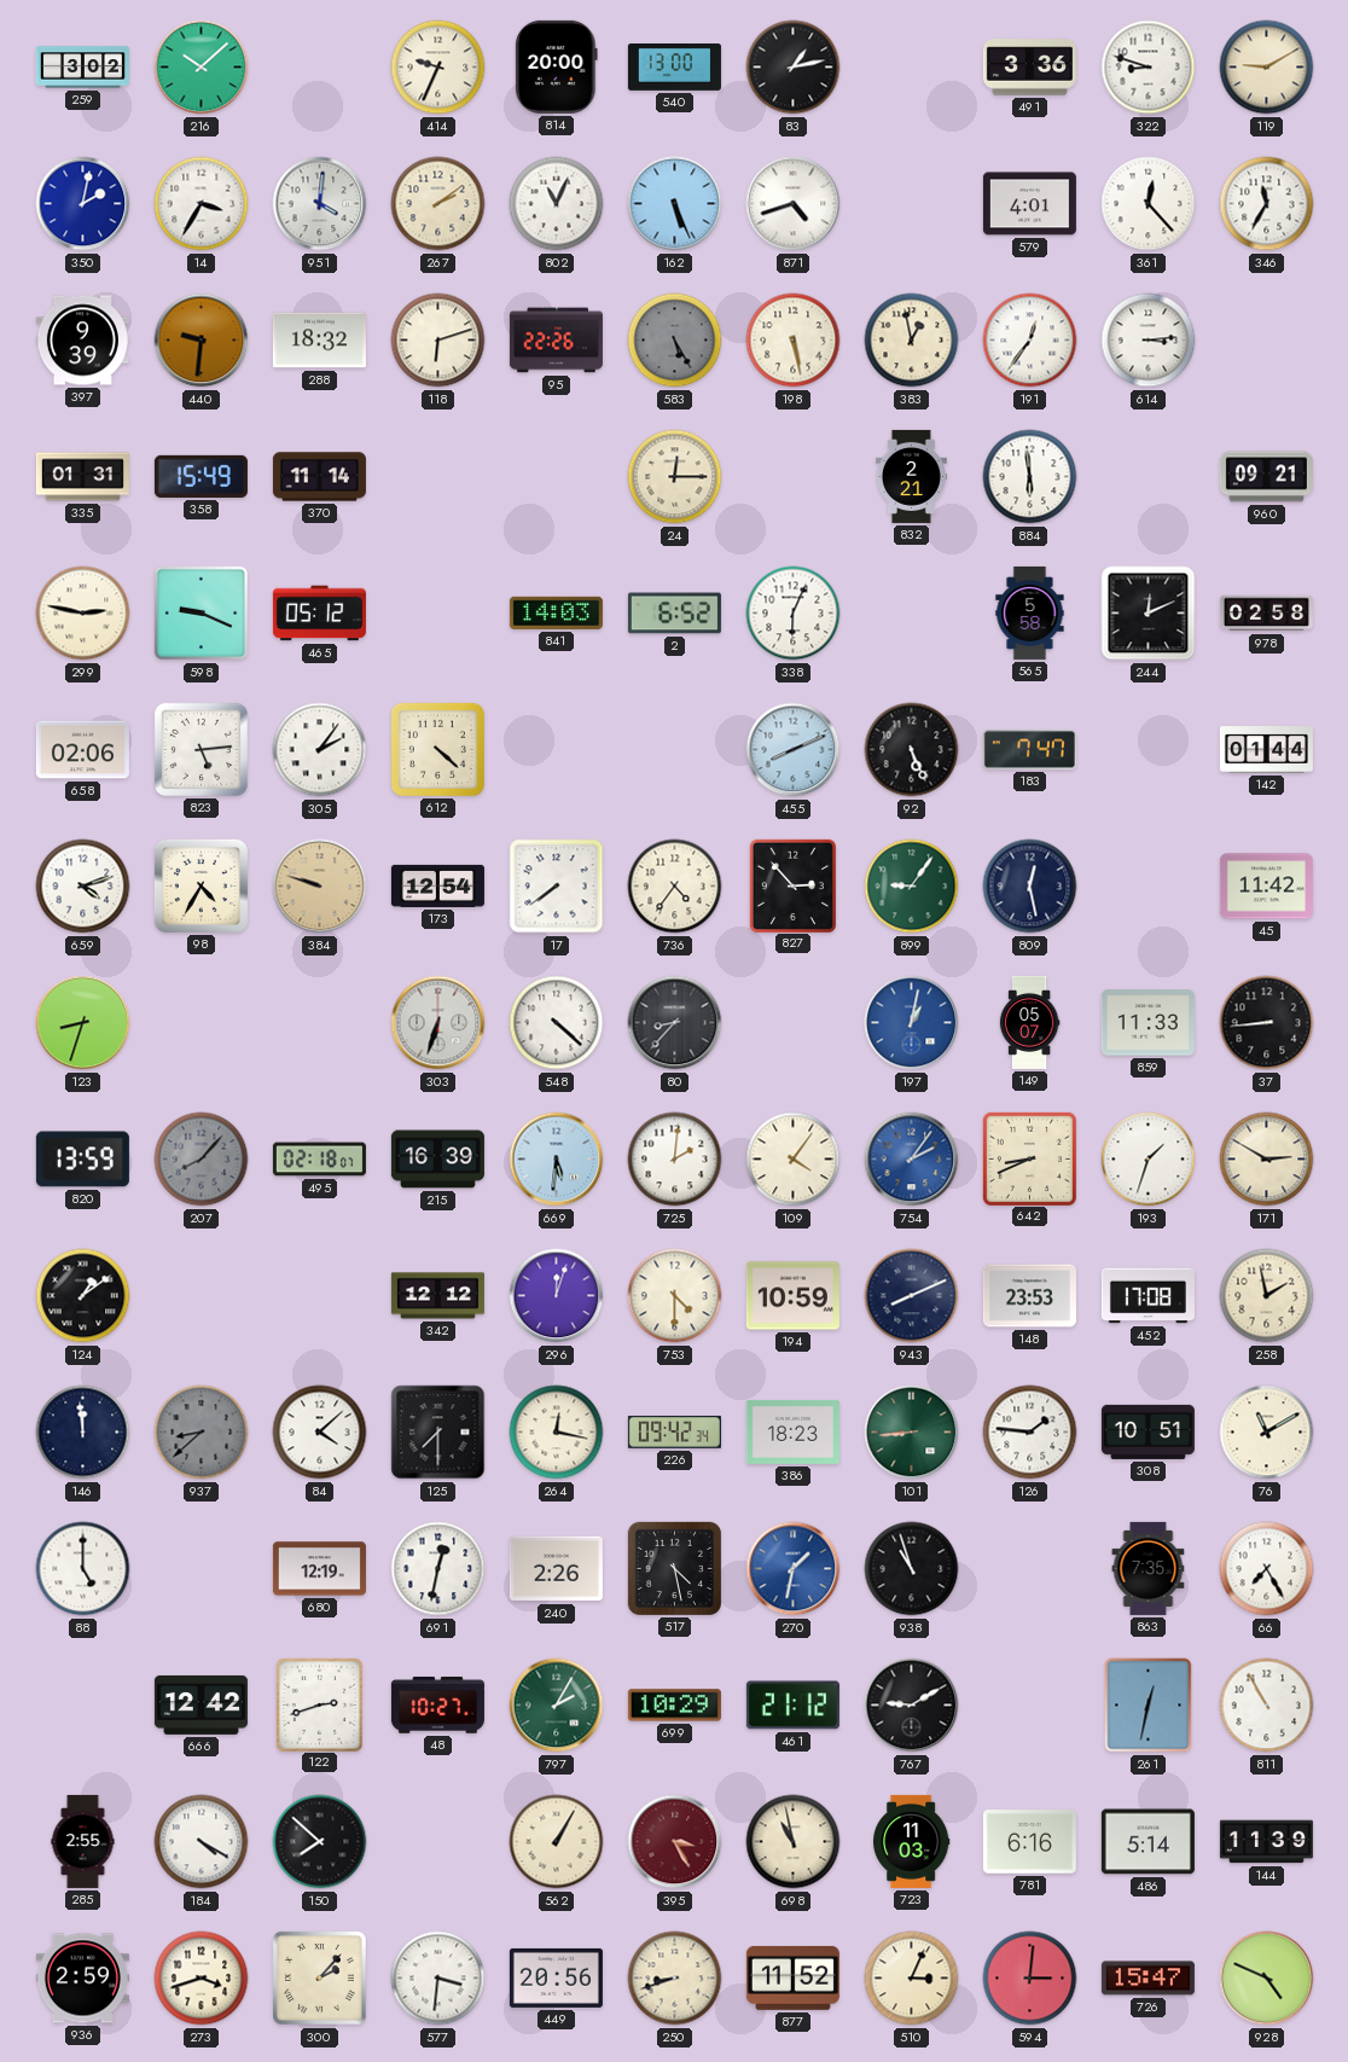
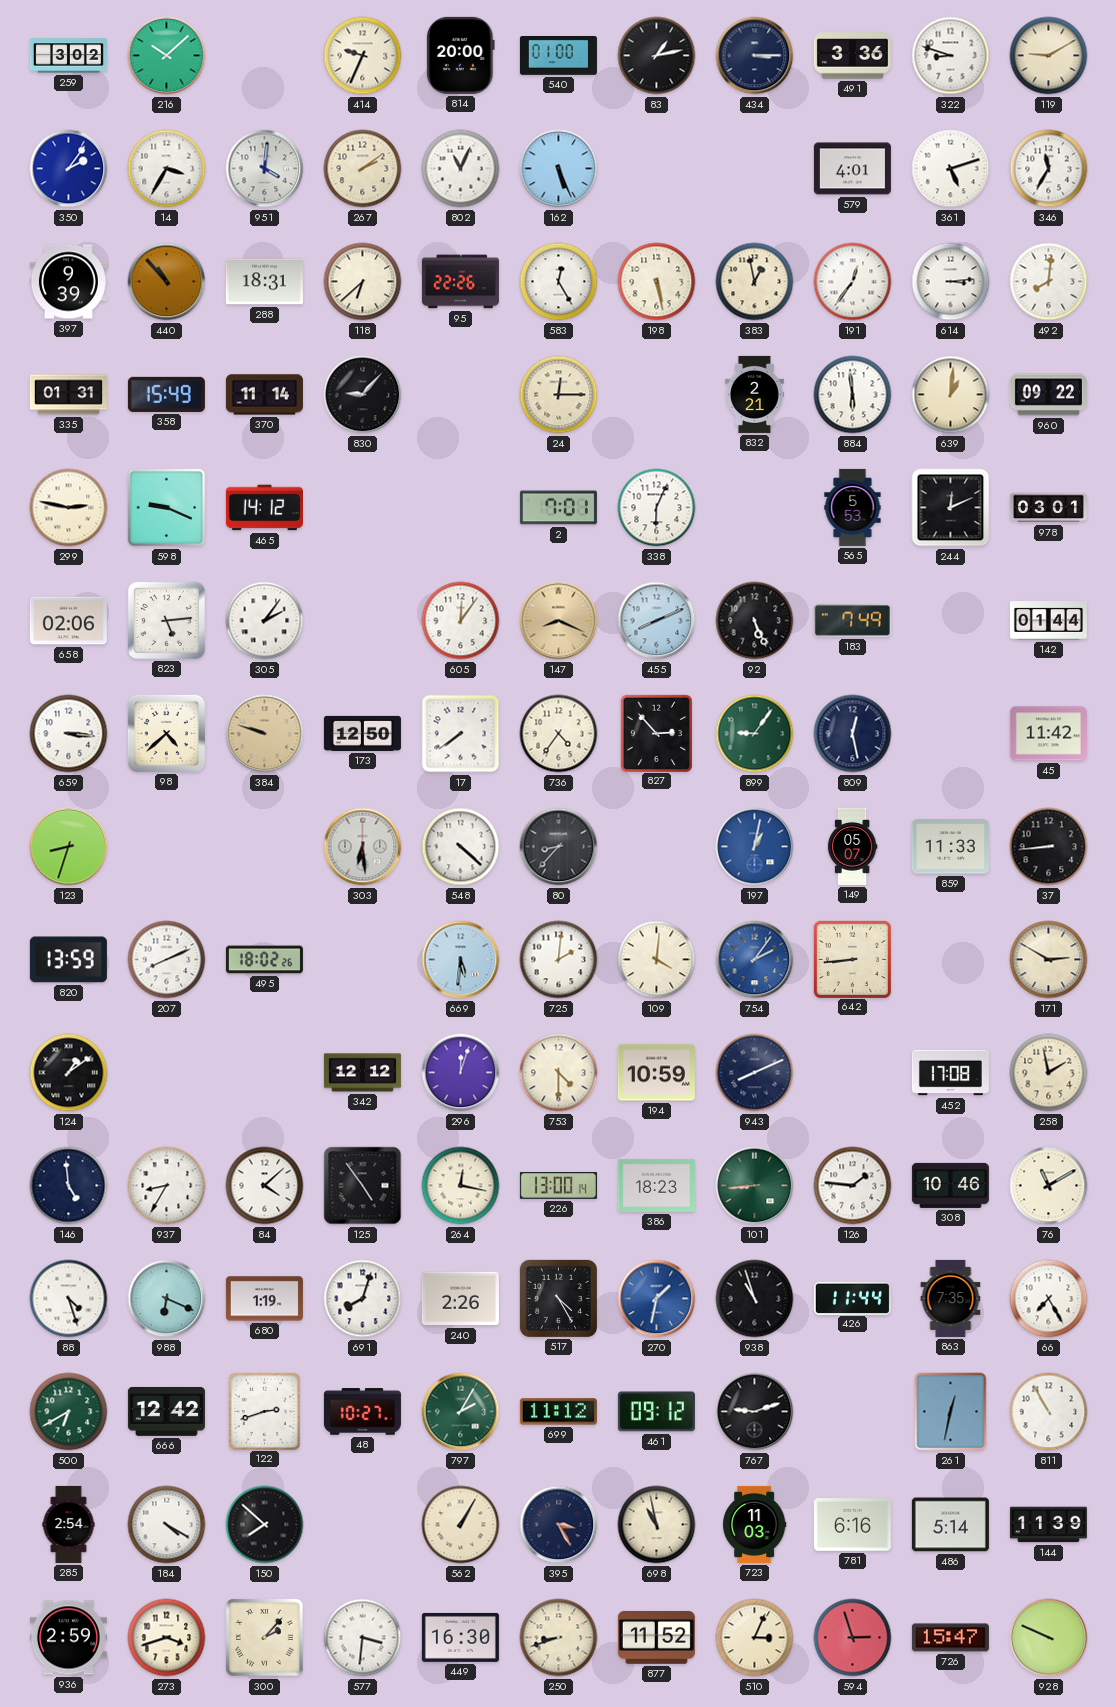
540: 13:00 -> 01:00 (558, 56)
434: none -> 3:15 (755, 56)
350: 2:02 -> 2:06 (69, 169)
871: 4:42 -> none (794, 204)
361: 12:23 -> 5:12 (951, 169)
440: 9:31 -> 10:53 (167, 282)
288: 18:32 -> 18:31 (264, 282)
118: 6:12 -> 6:38 (363, 282)
583: 5:25 -> 12:25 (559, 282)
583 dial: grey -> white (559, 282)
492: none -> 8:01 (1049, 282)
830: none -> 9:07 (363, 395)
639: none -> 1:01 (951, 395)
960: 09:21 -> 09:22 (1048, 395)
465: 05:12 -> 14:12 (264, 508)
841: 14:03 -> none (556, 612)
2: 6:52 -> 7:01 (558, 508)
565: 5:58 -> 5:53 (853, 507)
978: 02:58 -> 03:01 (1048, 508)
612: 4:22 -> none (437, 749)
605: none -> 12:06 (461, 621)
147: none -> 8:19 (559, 621)
183: 7:47 -> 7:49 (852, 621)
659: 4:12 -> 3:16 (69, 734)
98: 4:35 -> 4:38 (166, 733)
173: 12:54 -> 12:50 (362, 733)
303: 6:33 -> 6:29 (363, 847)
207: 8:07 -> 8:11 (167, 960)
207 dial: grey -> white (167, 960)
495: 02:18 -> 18:02 (264, 960)
215: 16:39 -> none (437, 1160)
109: 4:06 -> 4:01 (657, 960)
642: 8:41 -> 8:44 (852, 959)
193: 1:33 -> none (1149, 1160)
148: 23:53 -> none (1029, 1296)
146: 11:59 -> 4:59 (69, 1186)
937: 8:38 -> 8:35 (167, 1186)
937 dial: grey -> white (167, 1186)
125: 7:30 -> 4:54 (363, 1186)
226: 09:42 -> 13:00 (558, 1186)
308: 10:51 -> 10:46 (950, 1185)
88: 5:00 -> 4:27 (69, 1299)
988: none -> 6:19 (167, 1299)
680: 12:19 -> 1:19 (264, 1299)
691: 12:32 -> 8:03 (363, 1299)
517: 4:28 -> 4:25 (558, 1298)
426: none -> 11:44 (852, 1298)
500: none -> 6:40 (69, 1412)
699: 10:29 -> 11:12 (558, 1412)
461: 21:12 -> 09:12 (656, 1412)
767: 9:10 -> 9:12 (755, 1412)
285: 2:55 -> 2:54 (69, 1524)
395 dial: burgundy -> navy (559, 1525)
449: 20:56 -> 16:30 (460, 1637)
594: 3:01 -> 2:57 (853, 1638)
928: 4:49 -> 9:49 (1049, 1638)
